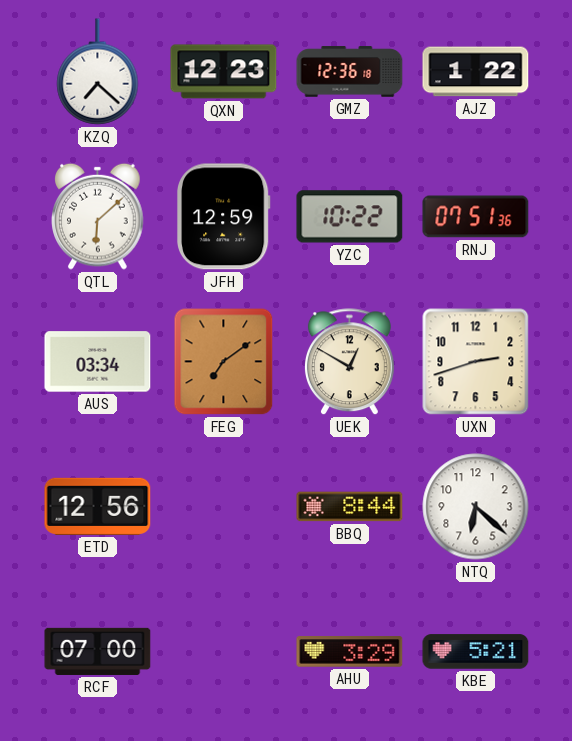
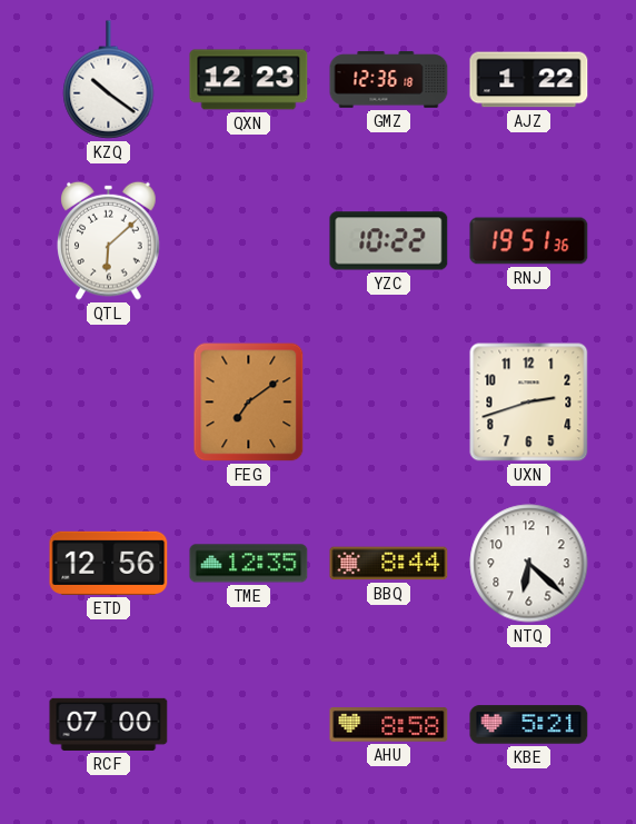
KZQ: 7:22 -> 10:21 (109, 80)
JFH: 12:59 -> none (224, 217)
RNJ: 07:51 -> 19:51 (529, 241)
AUS: 03:34 -> none (98, 362)
UEK: 12:50 -> none (349, 362)
TME: none -> 12:35 (249, 564)
AHU: 3:29 -> 8:58 (389, 725)
